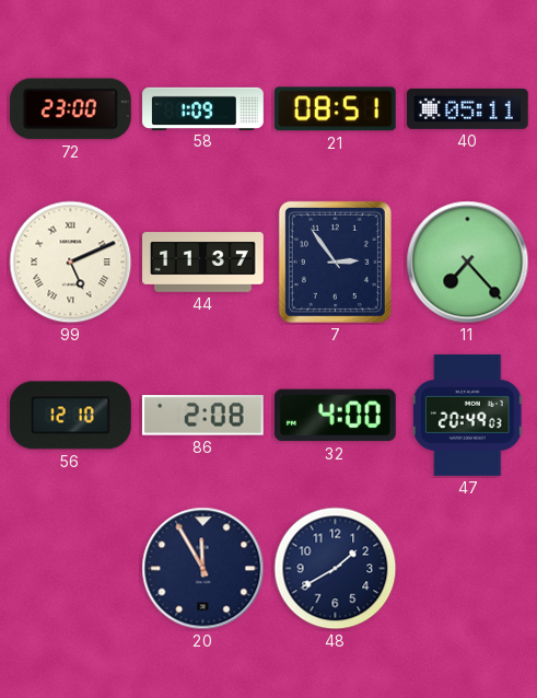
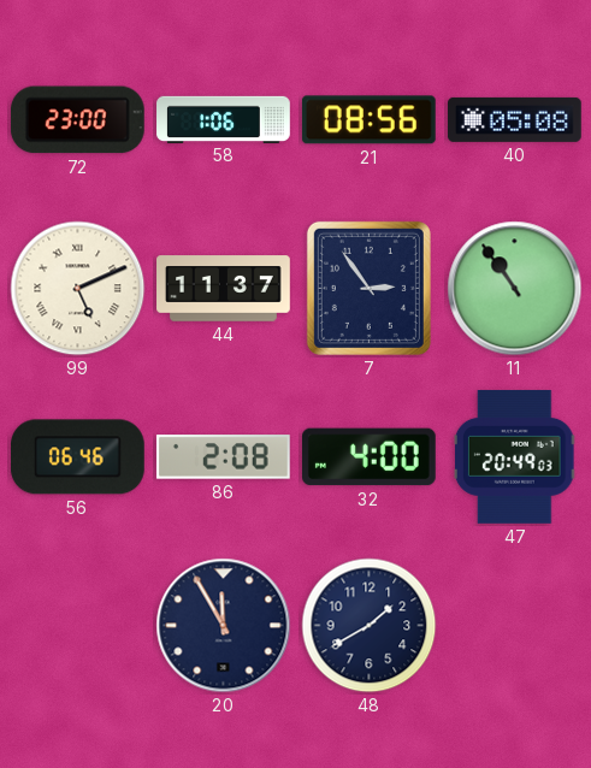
58: 1:09 -> 1:06 (224, 119)
21: 08:51 -> 08:56 (368, 120)
40: 05:11 -> 05:08 (514, 119)
11: 7:23 -> 10:54 (515, 289)
56: 12:10 -> 06:46 (77, 457)
